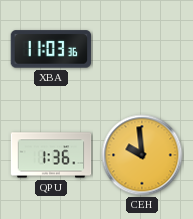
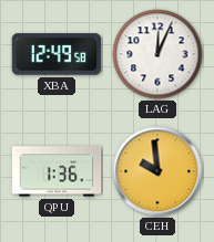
XBA: 11:03 -> 12:49 (57, 54)
LAG: none -> 12:04 (157, 54)
